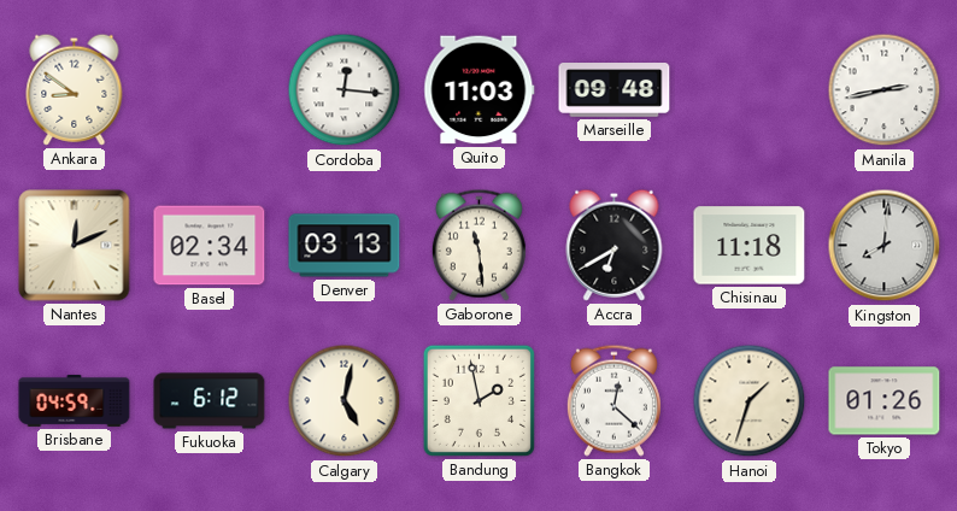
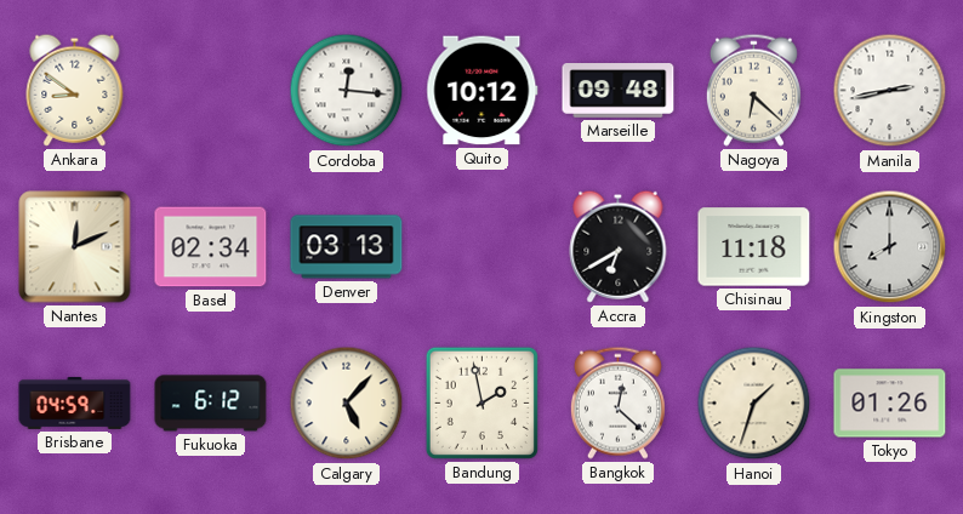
Quito: 11:03 -> 10:12 (483, 91)
Nagoya: none -> 6:22 (753, 90)
Gaborone: 11:29 -> none (479, 245)
Kingston: 8:01 -> 8:00 (890, 247)
Calgary: 5:02 -> 5:07 (347, 404)
